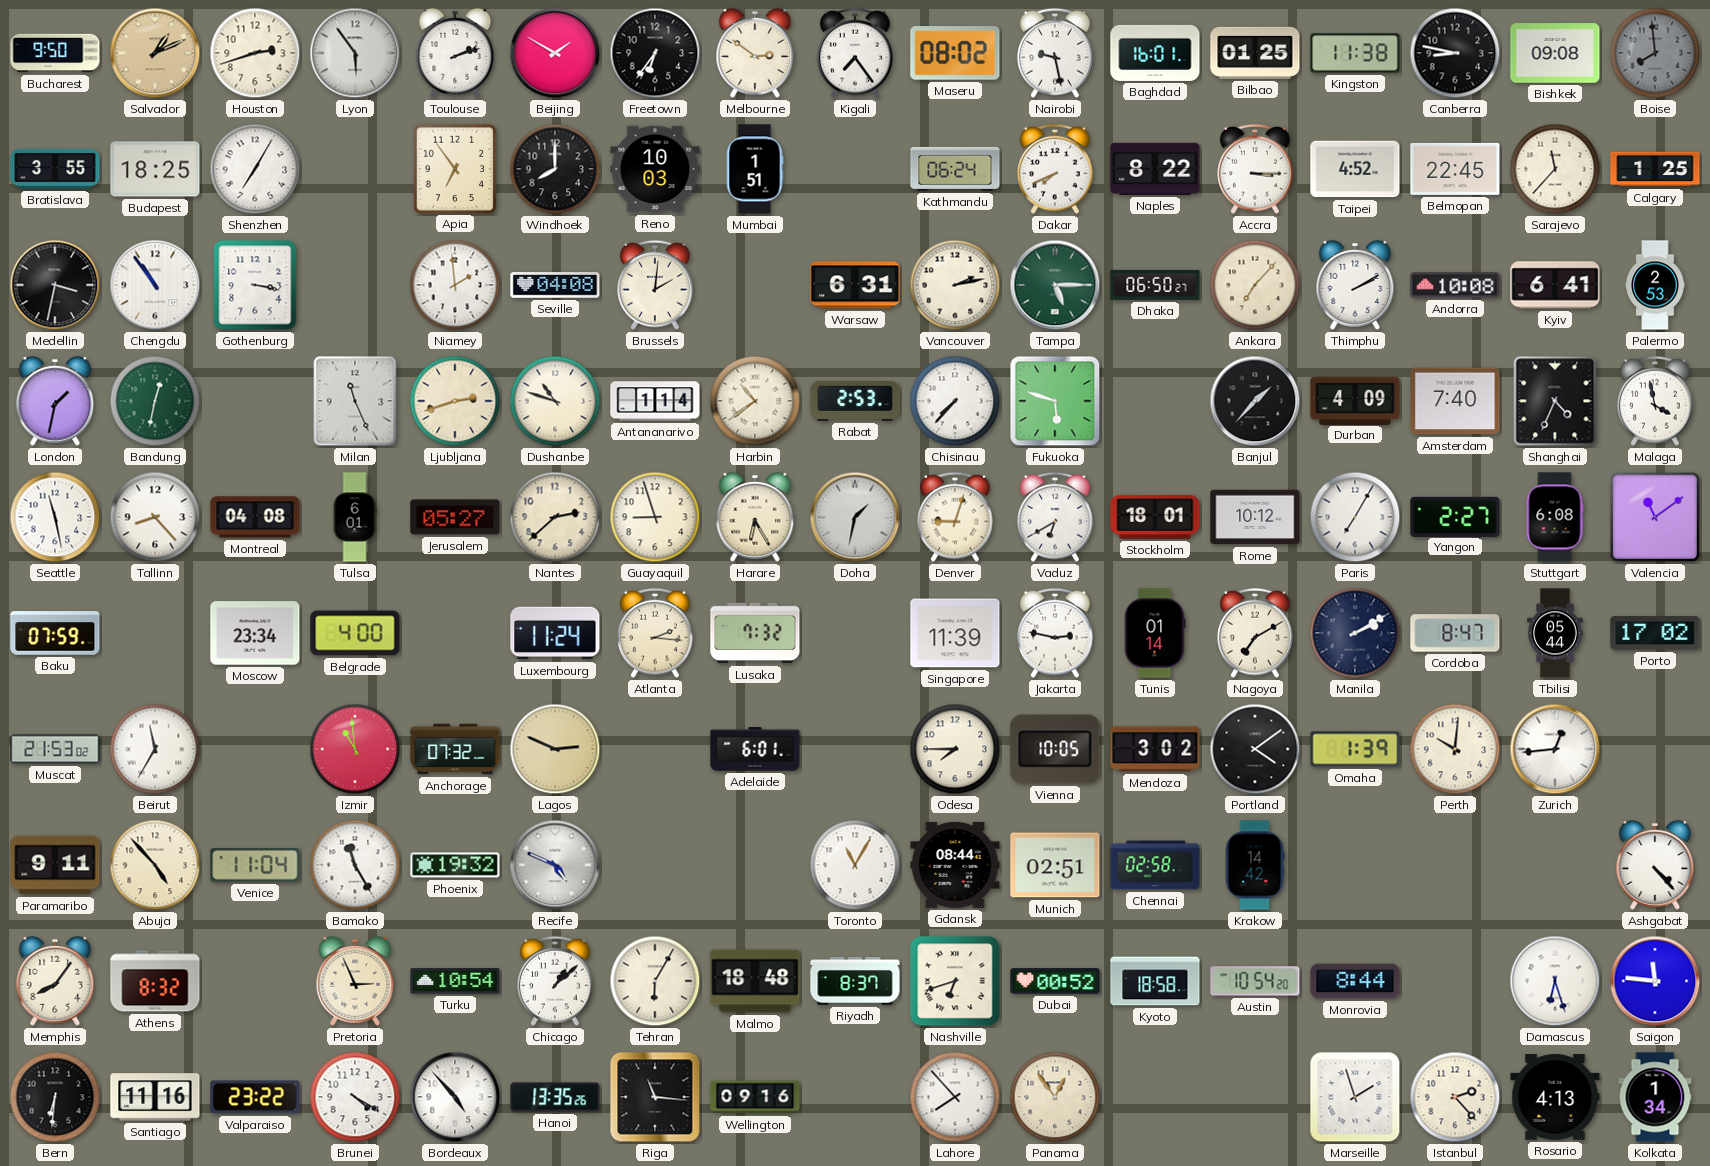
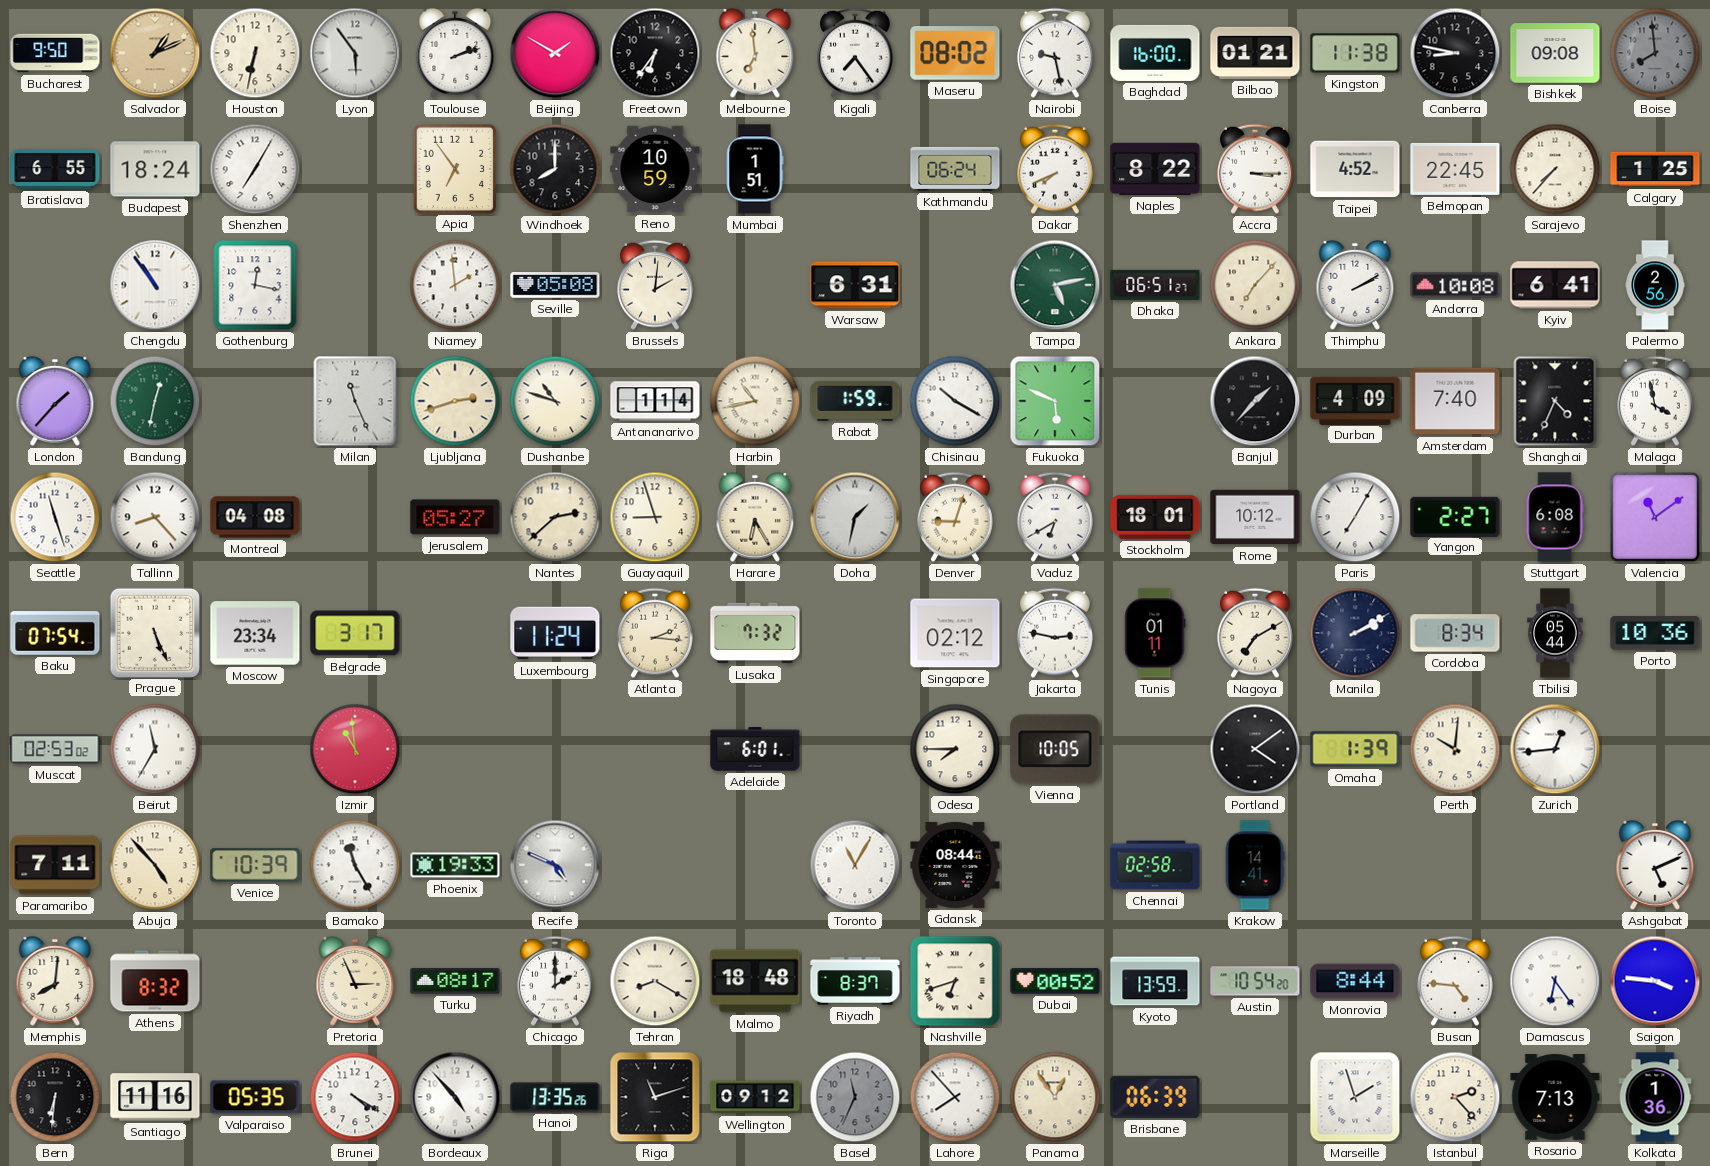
Houston: 2:42 -> 6:32 (255, 53)
Melbourne: 2:51 -> 6:59 (755, 53)
Baghdad: 16:01 -> 16:00 (1155, 53)
Bilbao: 01:25 -> 01:21 (1255, 53)
Bratislava: 3:55 -> 6:55 (55, 169)
Budapest: 18:25 -> 18:24 (155, 169)
Reno: 10:03 -> 10:59 (655, 169)
Sarajevo: 11:37 -> 7:37 (1555, 169)
Medellin: 3:32 -> none (55, 285)
Gothenburg: 3:17 -> 12:17 (255, 285)
Seville: 04:08 -> 05:08 (555, 285)
Vancouver: 2:13 -> none (955, 285)
Tampa: 5:15 -> 5:13 (1055, 285)
Dhaka: 06:50 -> 06:51 (1155, 285)
Palermo: 2:53 -> 2:56 (1655, 285)
London: 1:32 -> 1:37 (55, 401)
Harbin: 10:39 -> 10:43 (755, 401)
Rabat: 2:53 -> 1:59 (855, 401)
Chisinau: 7:37 -> 10:20 (955, 401)
Fukuoka: 5:48 -> 5:49 (1055, 401)
Seattle: 11:28 -> 11:27 (55, 517)
Tulsa: 6:01 -> none (355, 517)
Baku: 07:59 -> 07:54 (55, 633)
Prague: none -> 5:26 (154, 632)
Belgrade: 4:00 -> 3:17 (355, 633)
Singapore: 11:39 -> 02:12 (955, 633)
Tunis: 01:14 -> 01:11 (1155, 633)
Cordoba: 8:47 -> 8:34 (1455, 633)
Porto: 17:02 -> 10:36 (1655, 633)
Muscat: 21:53 -> 02:53 (55, 749)
Anchorage: 07:32 -> none (455, 749)
Lagos: 2:49 -> none (555, 749)
Mendoza: 3:02 -> none (1155, 749)
Paramaribo: 9:11 -> 7:11 (55, 865)
Venice: 11:04 -> 10:39 (255, 865)
Phoenix: 19:32 -> 19:33 (455, 865)
Munich: 02:51 -> none (1055, 865)
Krakow: 14:42 -> 14:41 (1255, 865)
Ashgabat: 4:23 -> 5:11 (1655, 865)
Memphis: 8:06 -> 8:01 (55, 981)
Turku: 10:54 -> 08:17 (455, 981)
Chicago: 1:08 -> 2:00 (555, 981)
Tehran: 6:05 -> 8:20 (655, 981)
Kyoto: 18:58 -> 13:59 (1155, 981)
Busan: none -> 4:46 (1455, 981)
Damascus: 6:27 -> 6:24 (1555, 981)
Saigon: 11:46 -> 3:46 (1655, 981)
Valparaiso: 23:22 -> 05:35 (255, 1097)
Riga: 11:16 -> 11:12 (655, 1097)
Wellington: 09:16 -> 09:12 (755, 1097)
Basel: none -> 11:34 (855, 1097)
Brisbane: none -> 06:39 (1155, 1097)
Rosario: 4:13 -> 7:13 (1555, 1097)
Kolkata: 1:34 -> 1:36 (1655, 1097)
